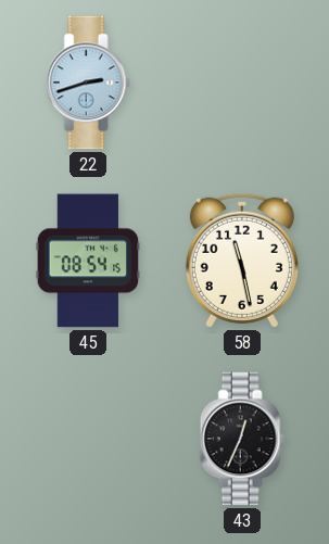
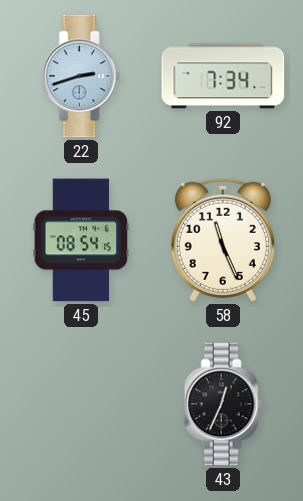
92: none -> 7:34 (223, 76)
58: 11:28 -> 11:26 (223, 240)
